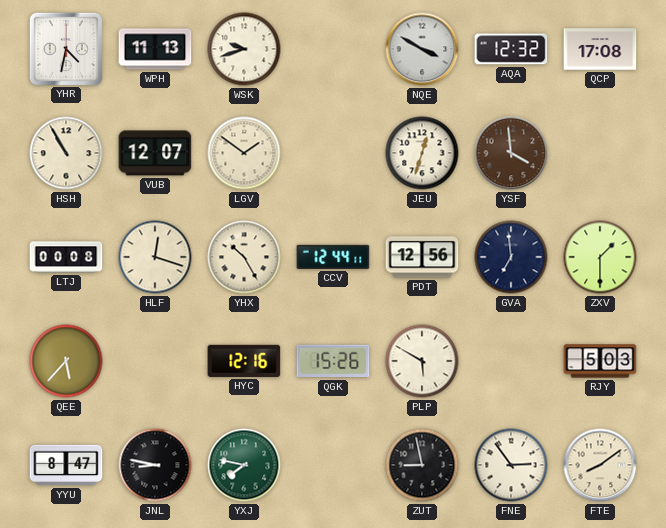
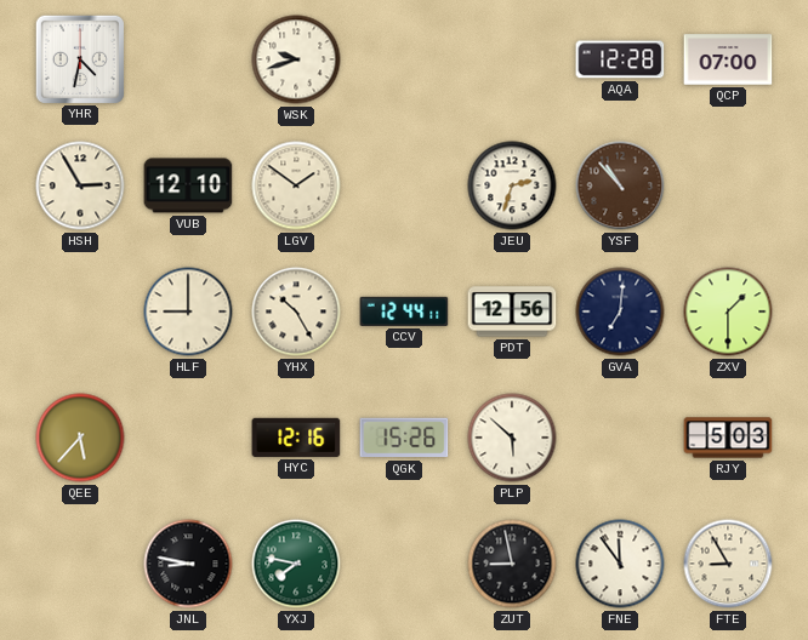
WPH: 11:13 -> none (155, 49)
NQE: 3:50 -> none (422, 49)
AQA: 12:32 -> 12:28 (620, 59)
QCP: 17:08 -> 07:00 (728, 59)
HSH: 10:55 -> 2:55 (80, 185)
VUB: 12:07 -> 12:10 (188, 185)
JEU: 12:33 -> 2:33 (512, 185)
YSF: 3:59 -> 10:53 (620, 185)
LTJ: 00:08 -> none (66, 257)
HLF: 12:18 -> 9:00 (188, 312)
GVA: 6:59 -> 7:01 (620, 312)
PLP: 5:50 -> 5:52 (512, 438)
YYU: 8:47 -> none (66, 465)
FNE: 2:54 -> 11:54 (620, 564)
FTE: 8:09 -> 8:55 (728, 564)
